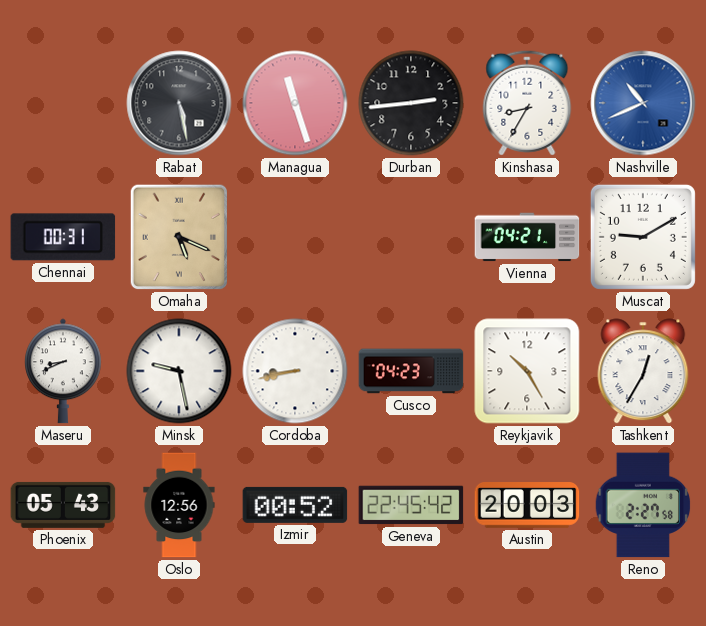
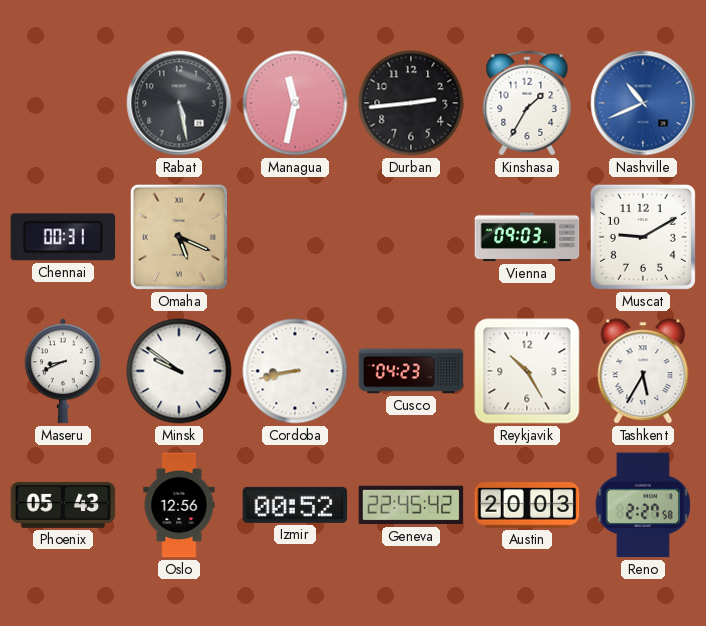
Managua: 11:27 -> 11:32 (295, 103)
Kinshasa: 8:35 -> 1:35 (527, 103)
Vienna: 04:21 -> 09:03 (527, 237)
Minsk: 9:28 -> 9:51 (179, 371)
Tashkent: 12:35 -> 5:35 (643, 371)
